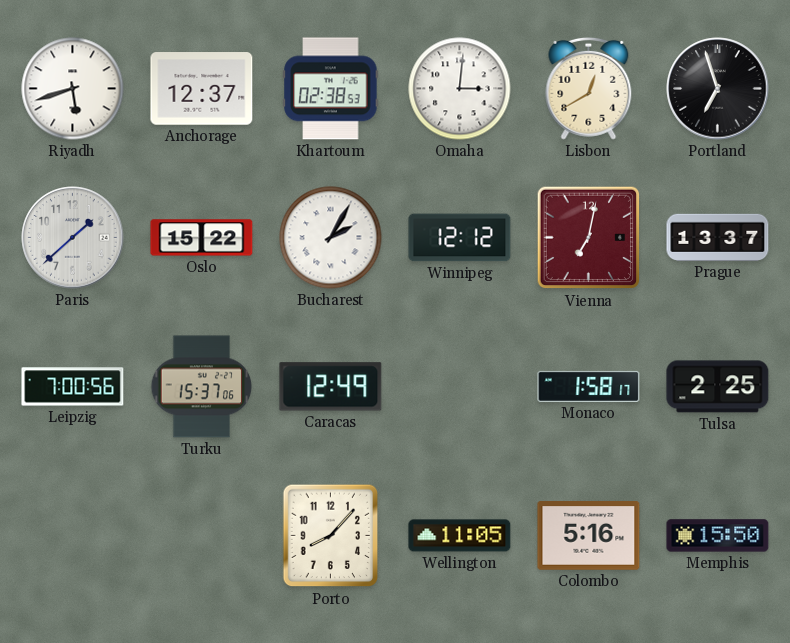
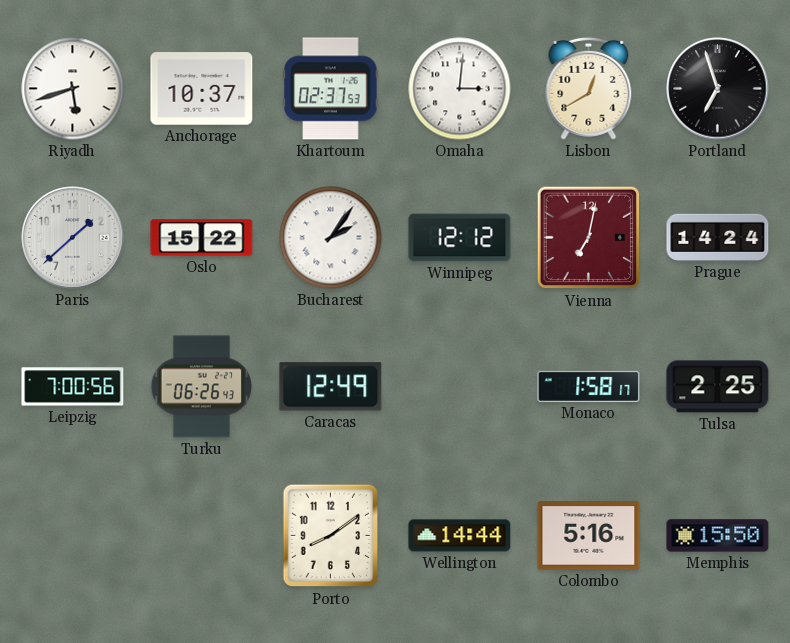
Anchorage: 12:37 -> 10:37 (202, 89)
Khartoum: 02:38 -> 02:37 (331, 89)
Bucharest: 2:05 -> 2:06 (331, 238)
Prague: 13:37 -> 14:24 (718, 237)
Turku: 15:37 -> 06:26 (202, 387)
Porto: 8:07 -> 8:09 (331, 536)
Wellington: 11:05 -> 14:44 (460, 536)
